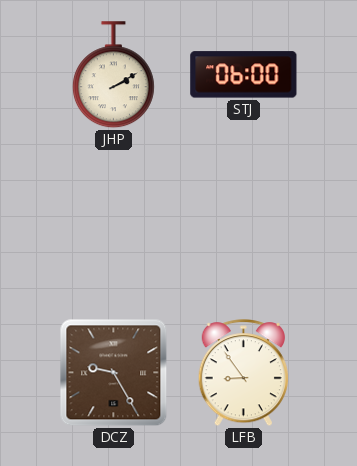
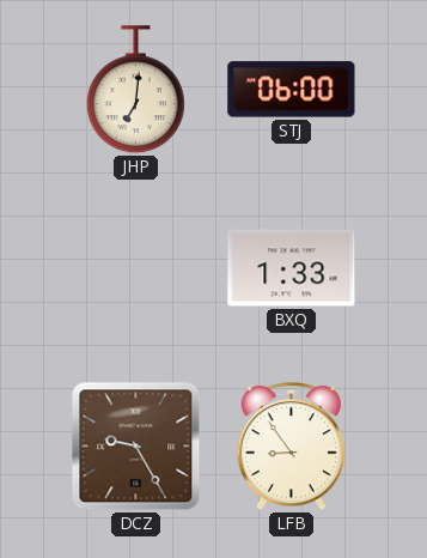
JHP: 2:10 -> 7:01 (135, 90)
BXQ: none -> 1:33 (292, 268)
